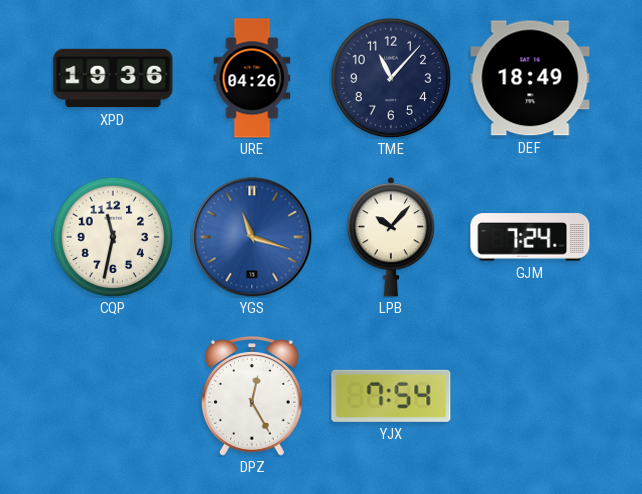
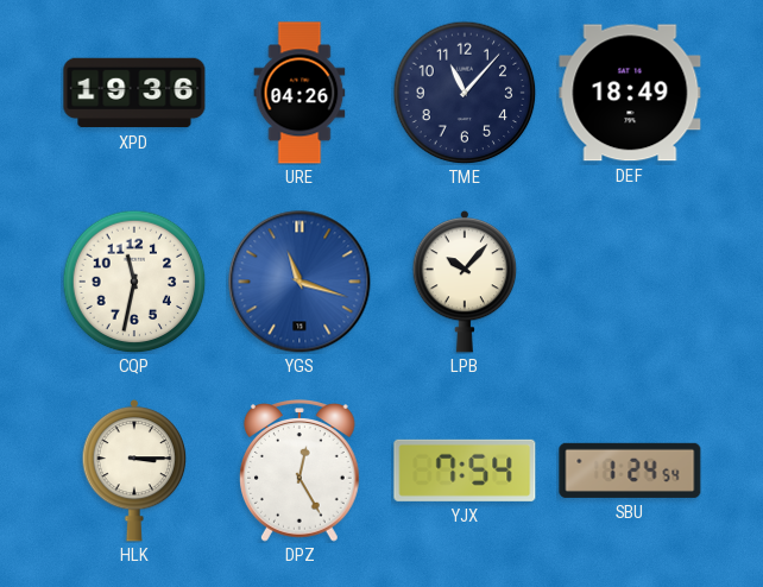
GJM: 7:24 -> none (530, 237)
HLK: none -> 3:15 (134, 471)
SBU: none -> 1:24 (630, 471)
